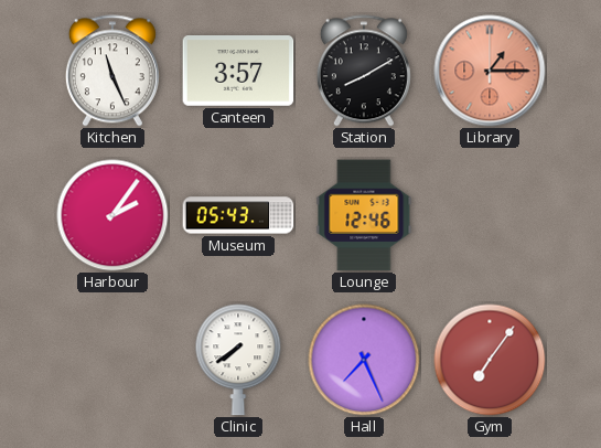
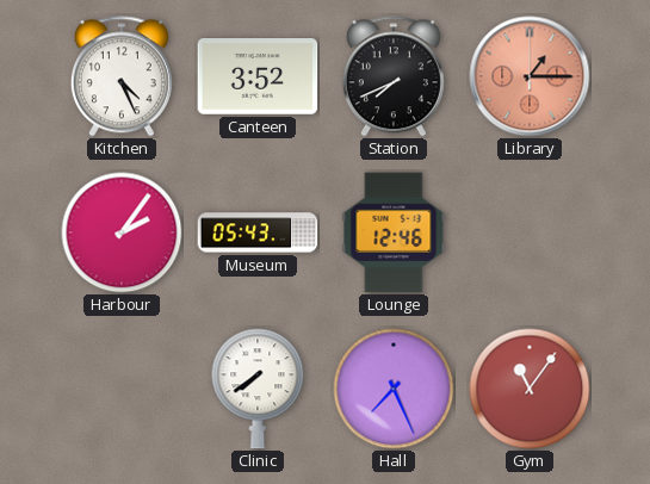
Kitchen: 11:26 -> 4:26 (122, 76)
Canteen: 3:57 -> 3:52 (258, 76)
Station: 8:10 -> 7:41 (394, 76)
Gym: 7:06 -> 11:06 (530, 389)
